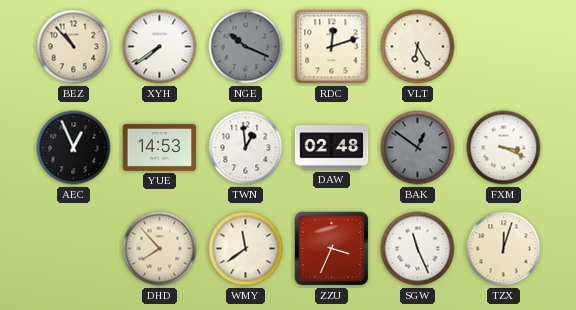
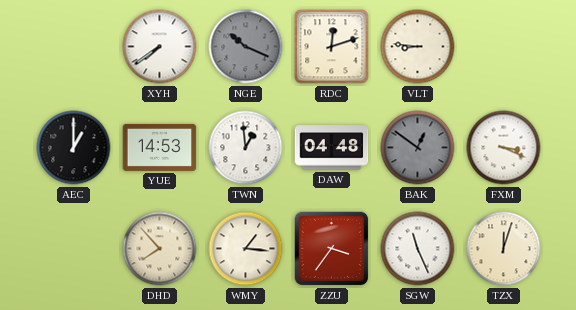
BEZ: 10:53 -> none (74, 47)
VLT: 6:25 -> 8:46 (418, 47)
AEC: 12:56 -> 1:00 (74, 148)
DAW: 02:48 -> 04:48 (332, 148)
WMY: 11:39 -> 1:16 (246, 249)
ZZU: 3:34 -> 3:36 (332, 249)
